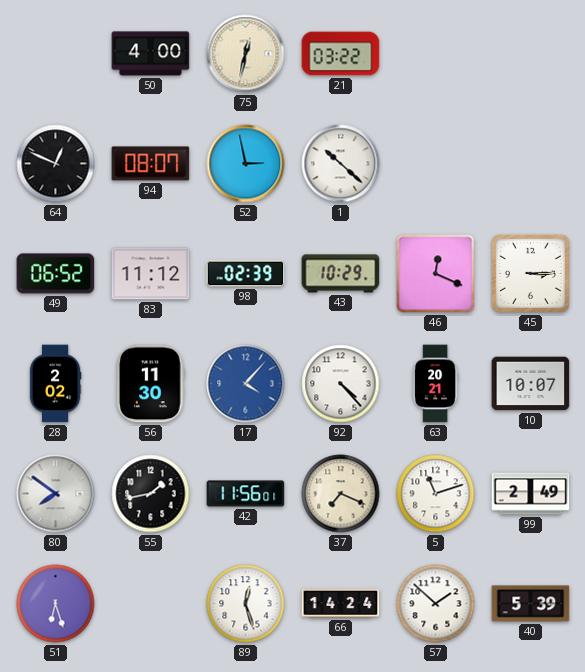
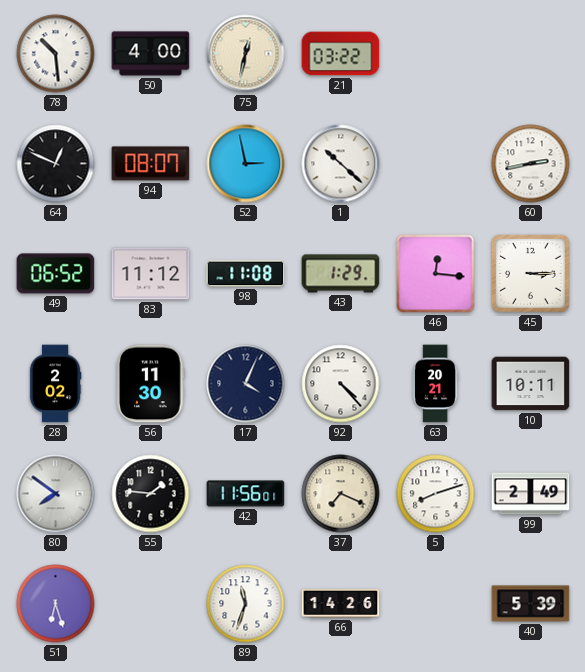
78: none -> 10:29 (56, 54)
60: none -> 2:43 (531, 164)
98: 02:39 -> 11:08 (246, 274)
43: 10:29 -> 1:29 (341, 274)
46: 12:19 -> 12:16 (436, 274)
17: 4:07 -> 4:04 (246, 384)
17 dial: blue -> navy (246, 384)
10: 10:07 -> 10:11 (531, 384)
55: 1:43 -> 1:46 (151, 494)
5: 11:12 -> 8:12 (436, 494)
89: 12:27 -> 11:33 (246, 604)
66: 14:24 -> 14:26 (341, 603)
57: 1:52 -> none (436, 604)
